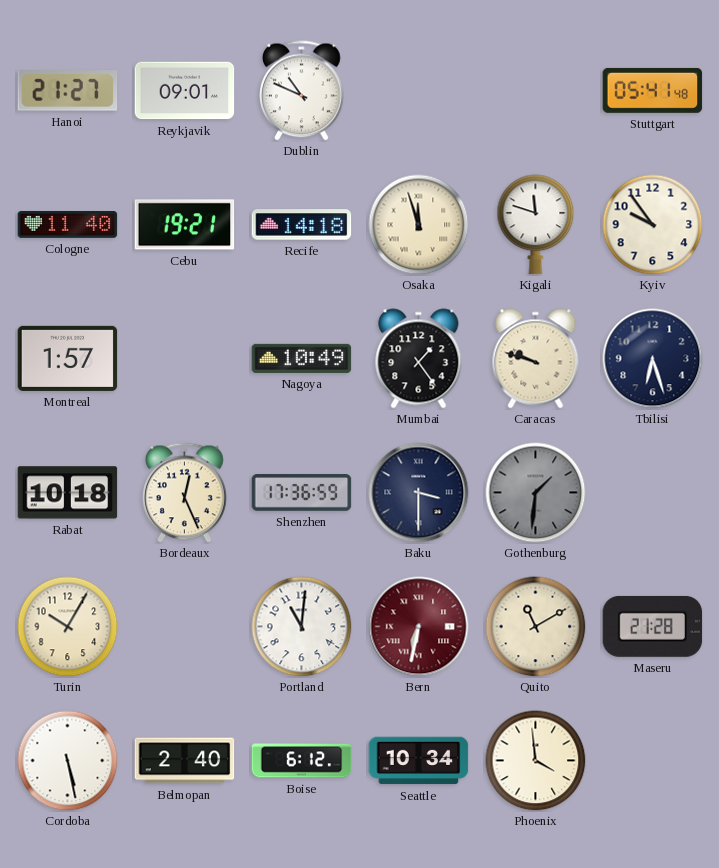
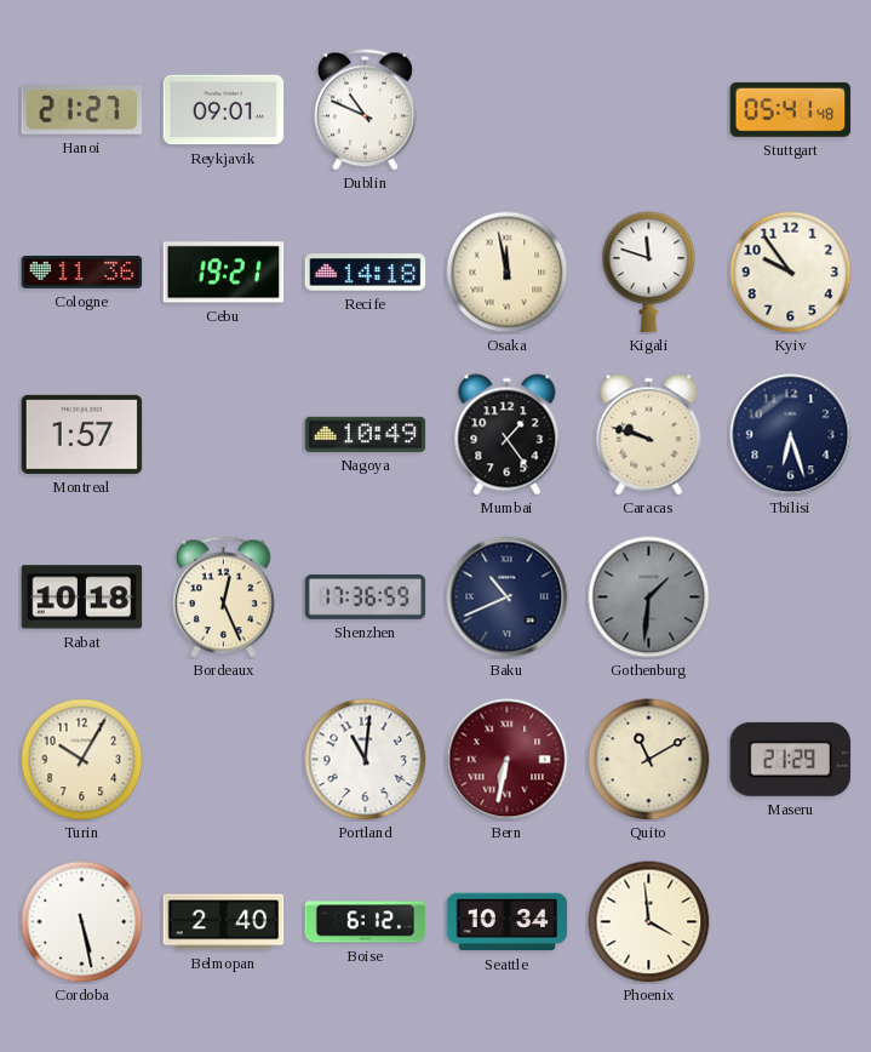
Cologne: 11:40 -> 11:36 (82, 273)
Osaka: 11:57 -> 11:58 (508, 273)
Baku: 3:30 -> 10:41 (508, 598)
Maseru: 21:28 -> 21:29 (791, 759)
